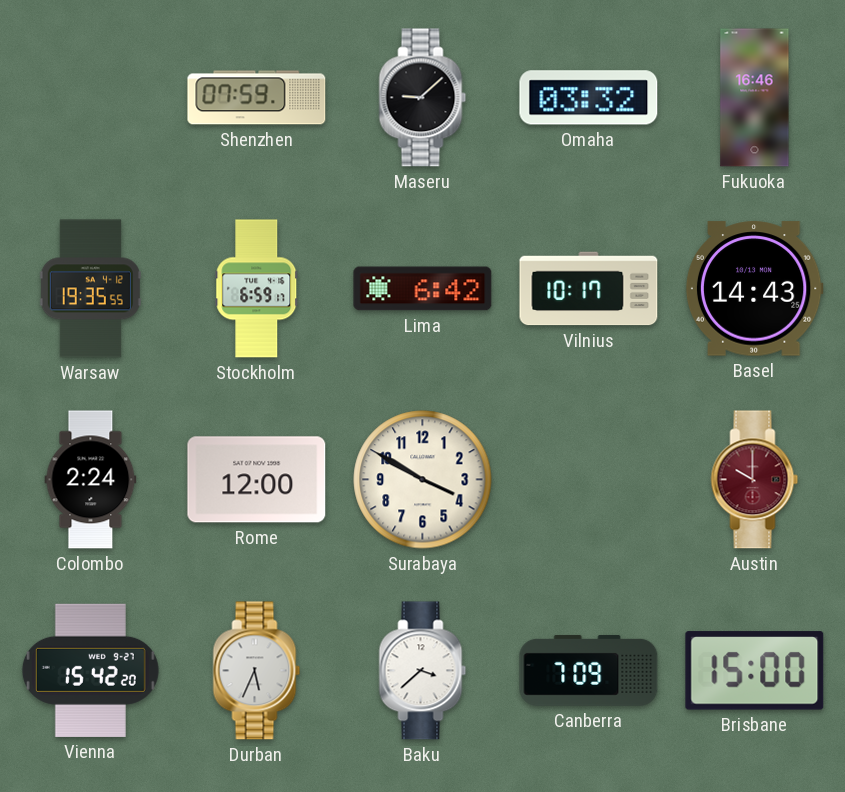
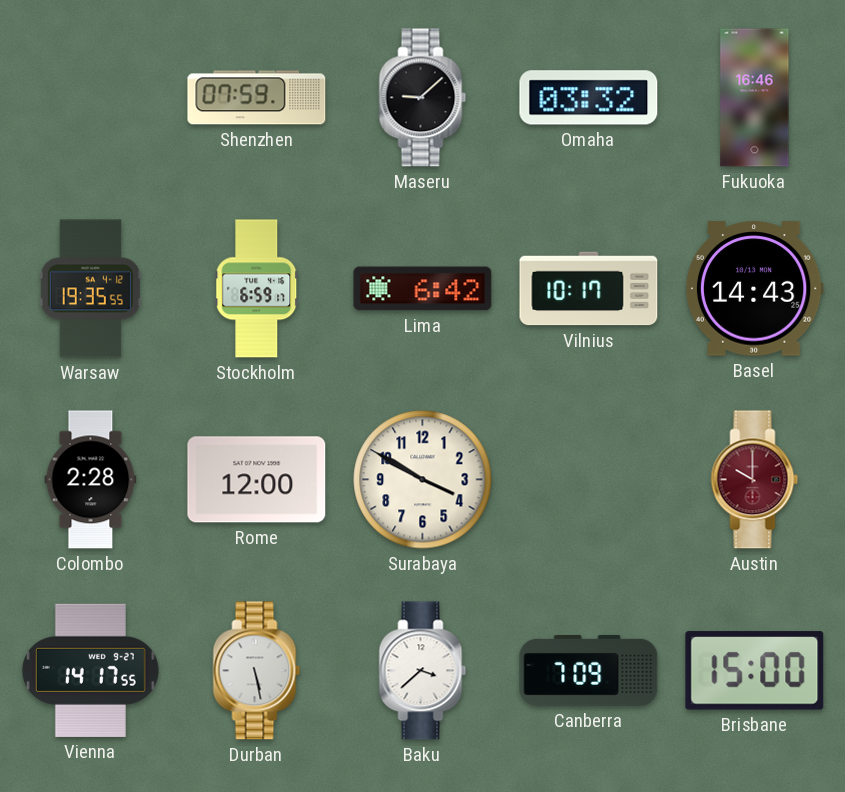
Colombo: 2:24 -> 2:28 (91, 480)
Vienna: 15:42 -> 14:17 (90, 670)
Durban: 5:34 -> 5:28 (257, 671)
